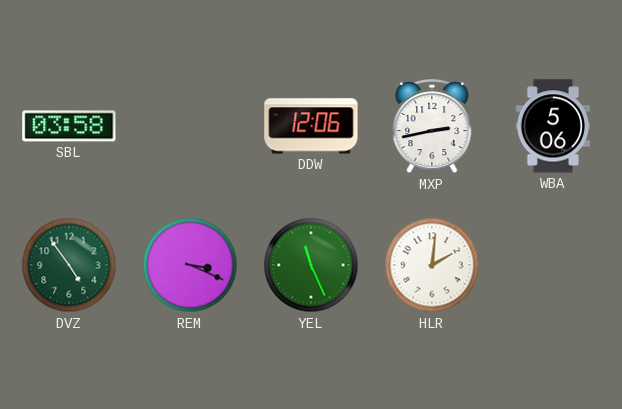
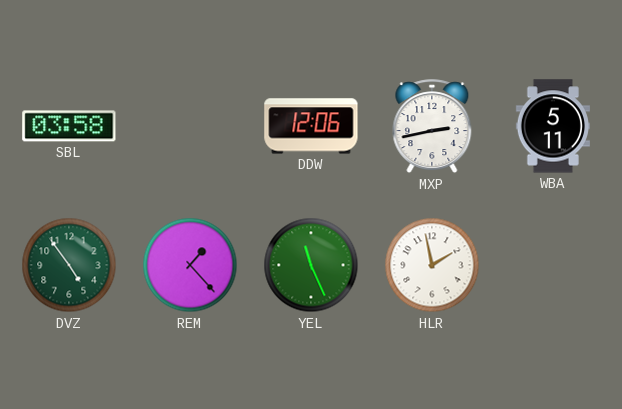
WBA: 5:06 -> 5:11 (553, 126)
REM: 3:19 -> 1:23 (190, 265)
HLR: 2:01 -> 1:58 (432, 265)
